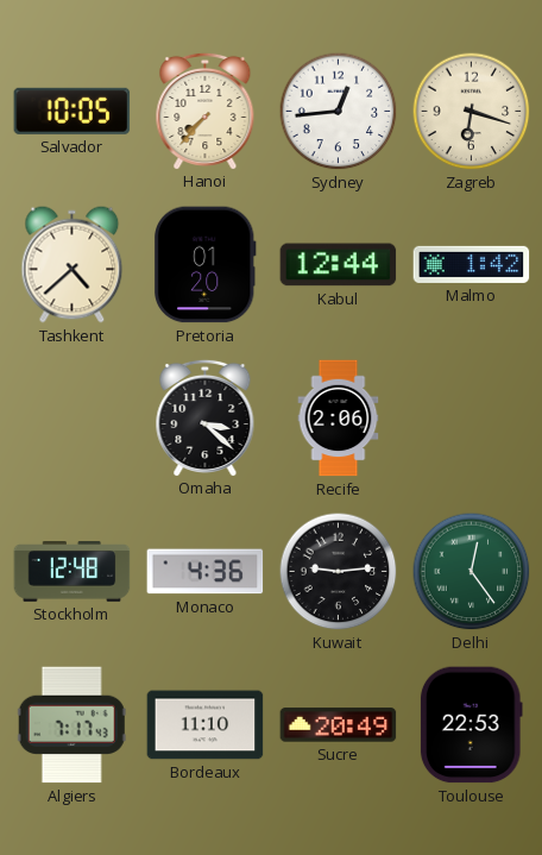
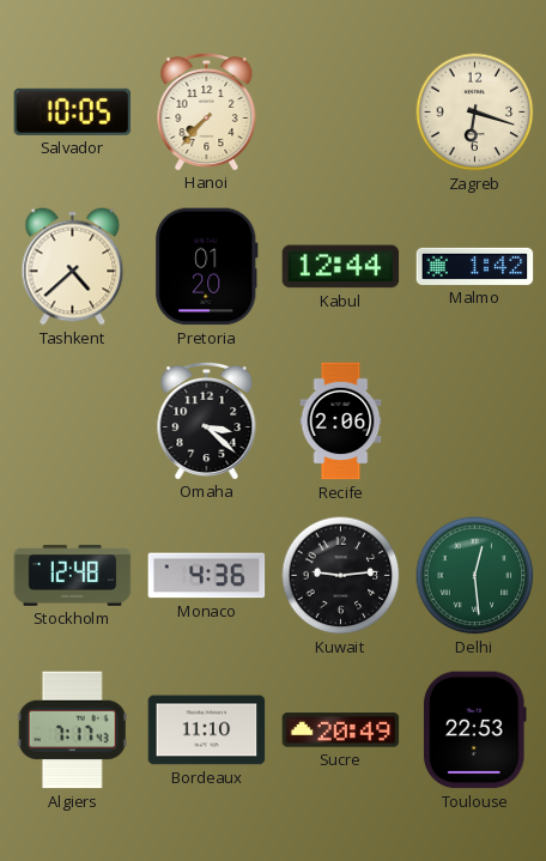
Sydney: 12:44 -> none (339, 112)
Delhi: 12:24 -> 12:29 (475, 576)
